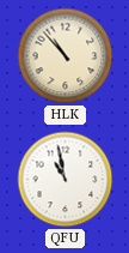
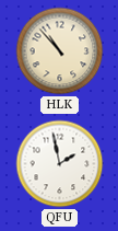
QFU: 10:58 -> 1:58 (60, 164)
